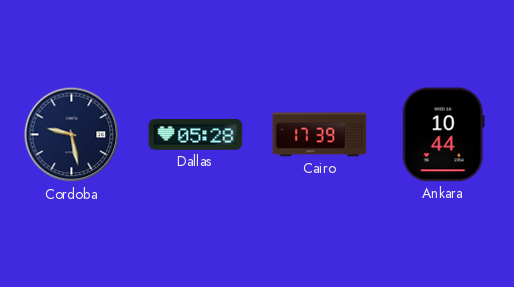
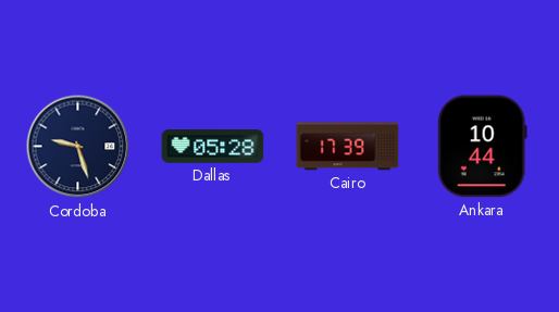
Cordoba: 9:28 -> 9:27 (78, 147)
